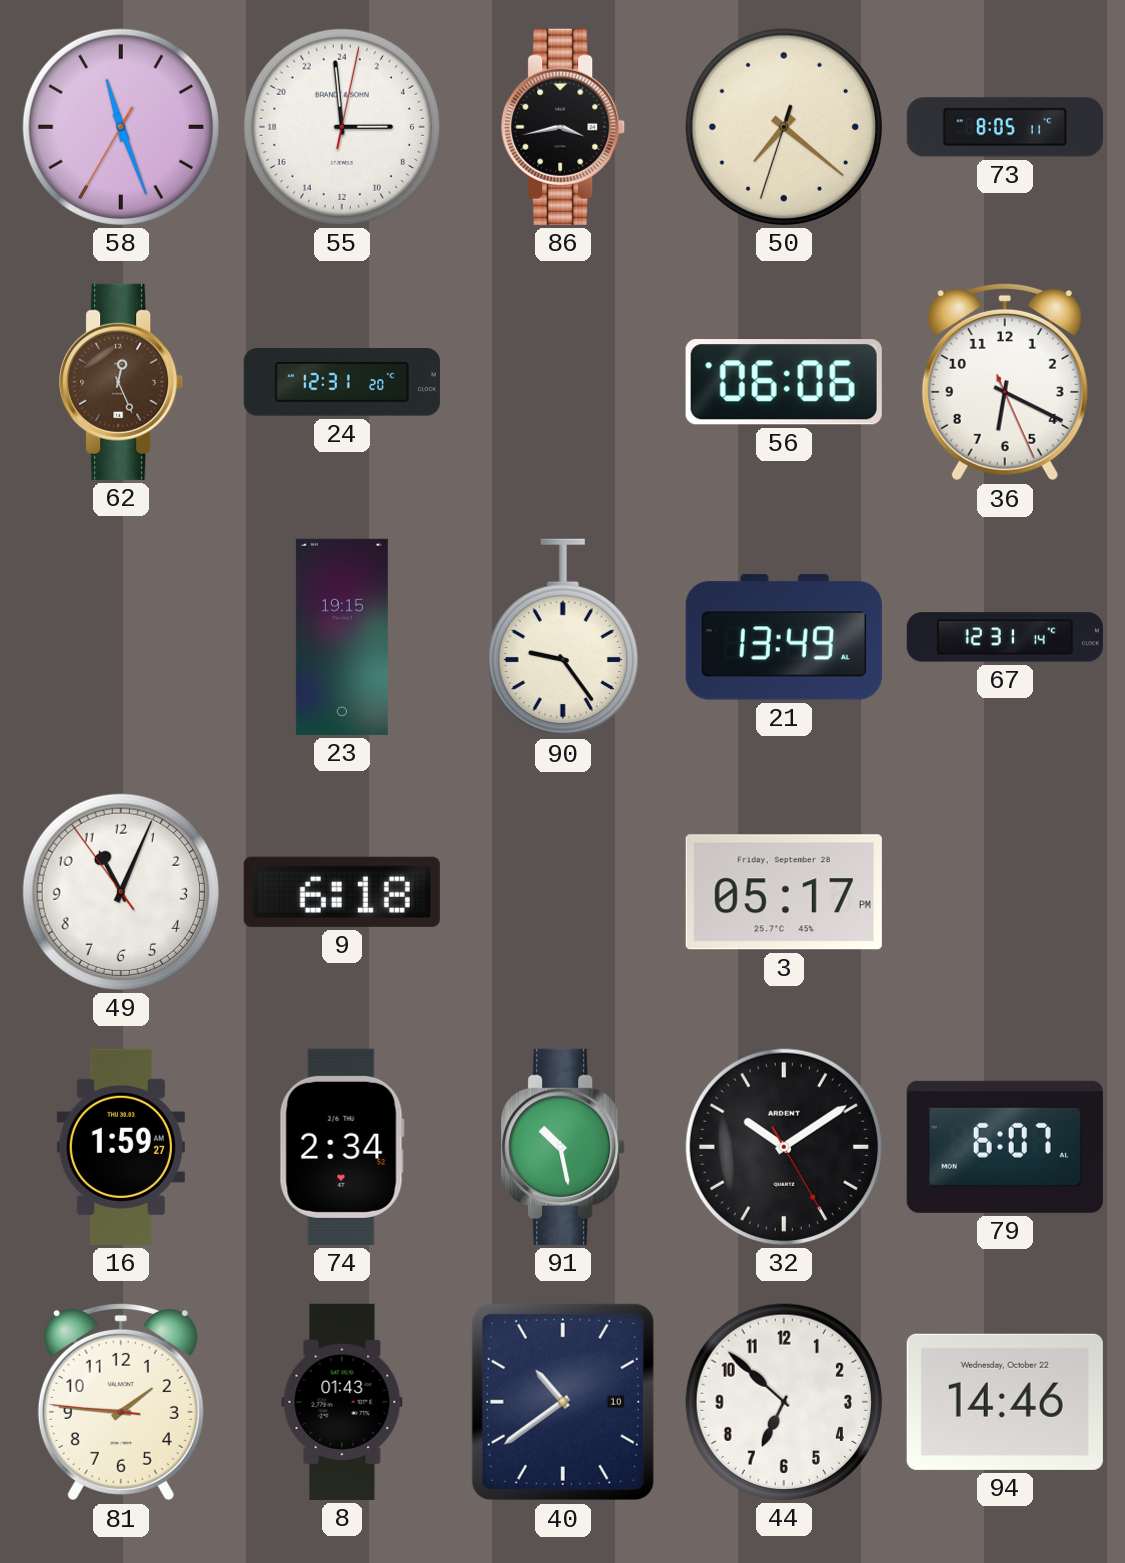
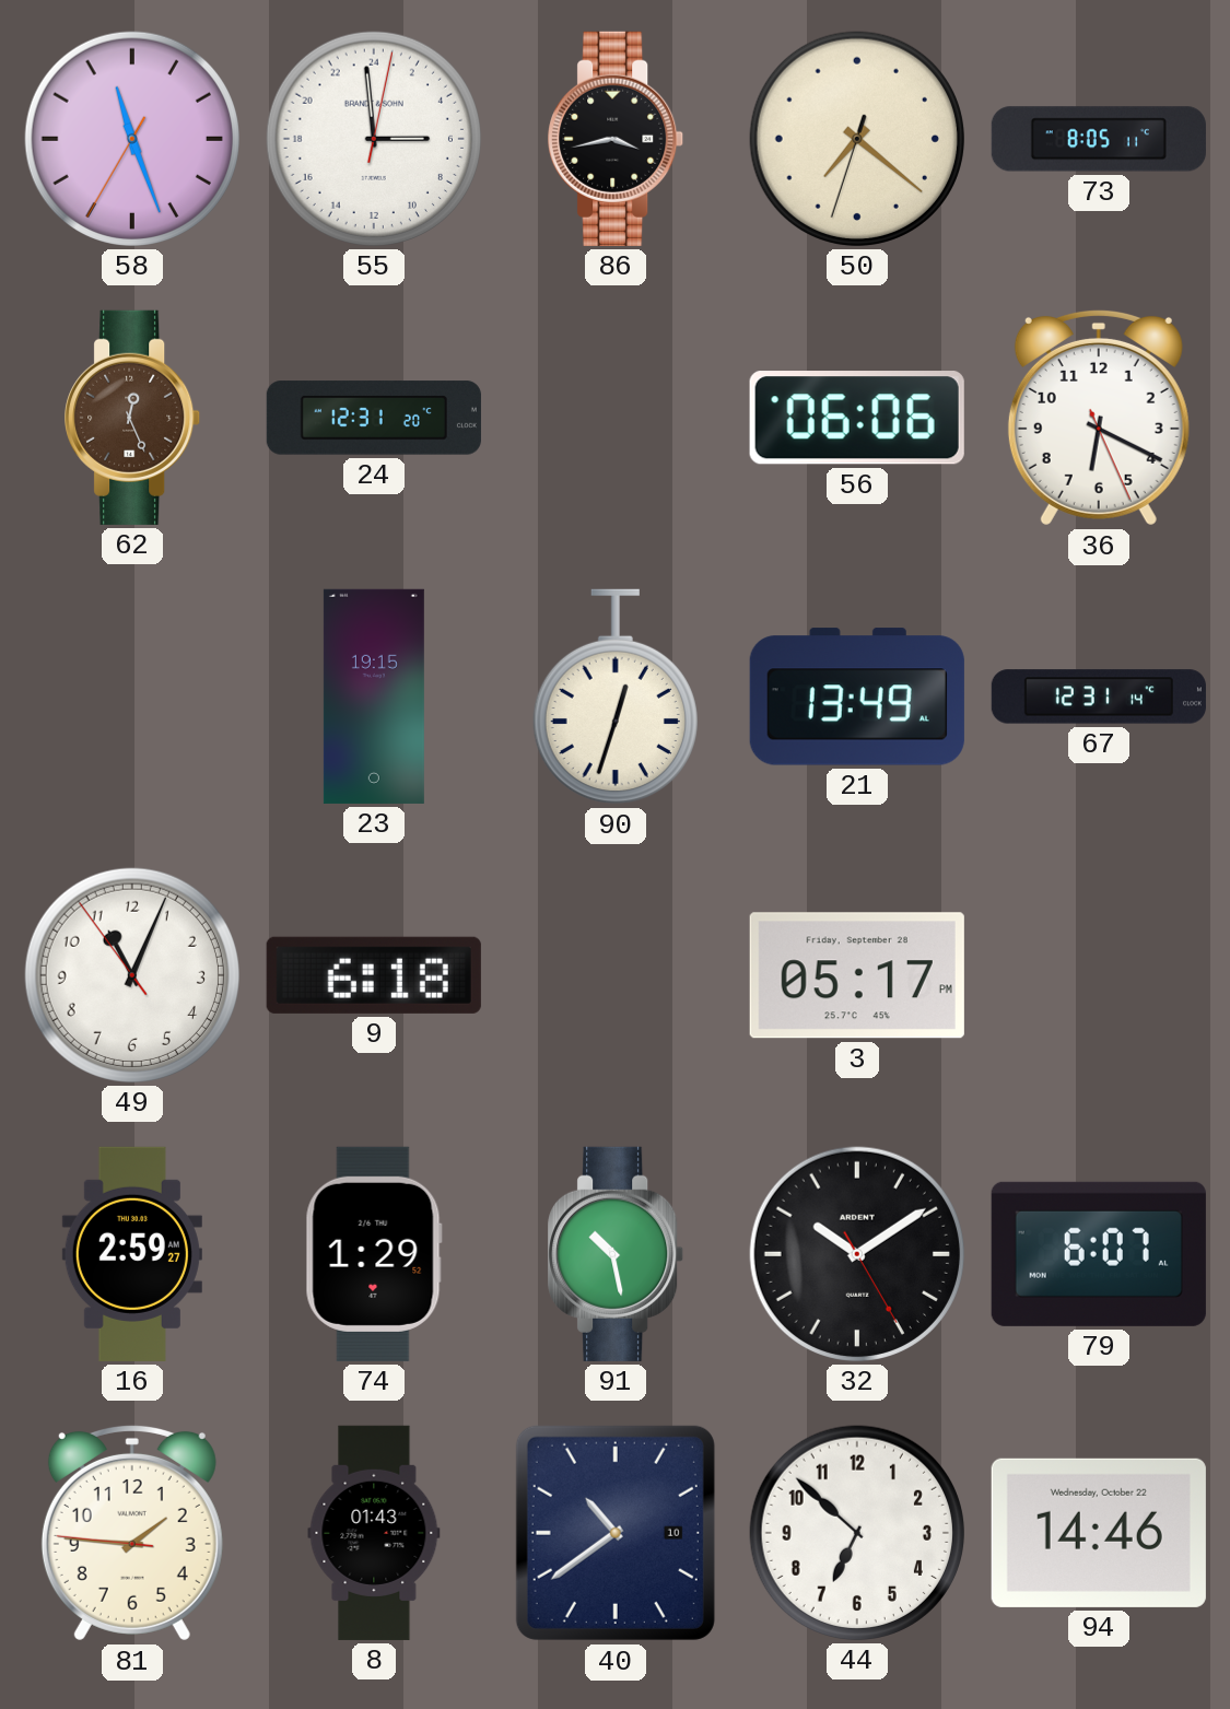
90: 9:24 -> 12:33 (616, 697)
16: 1:59 -> 2:59 (132, 1254)
74: 2:34 -> 1:29 (374, 1254)
